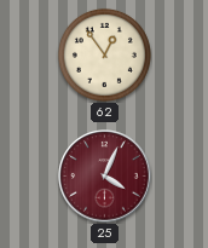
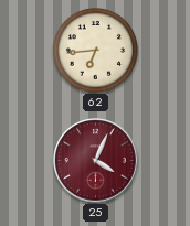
62: 12:54 -> 6:44 (95, 50)
